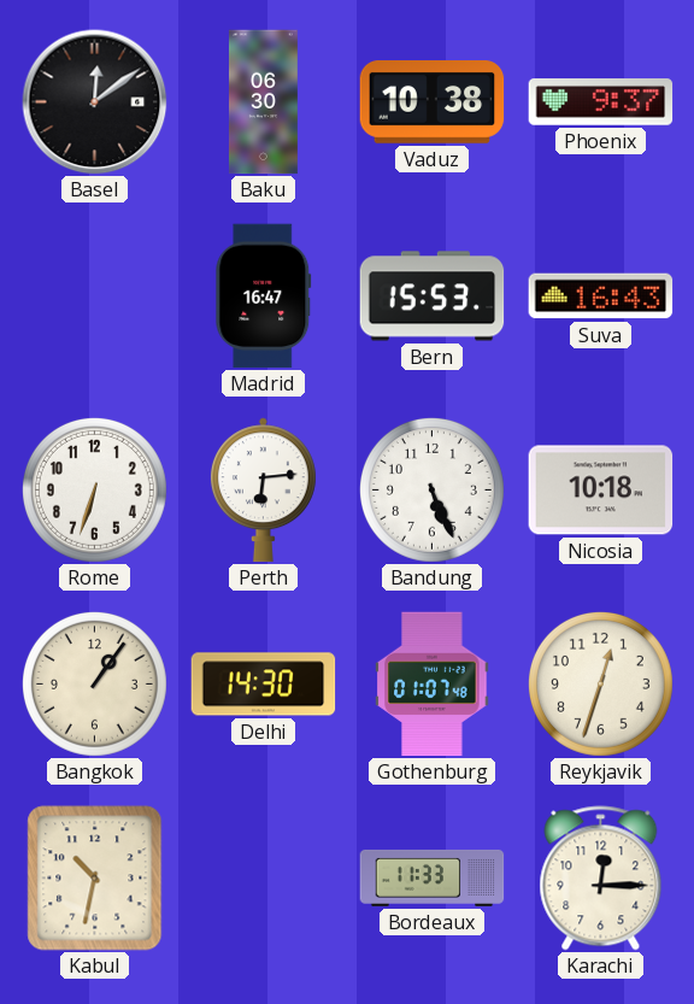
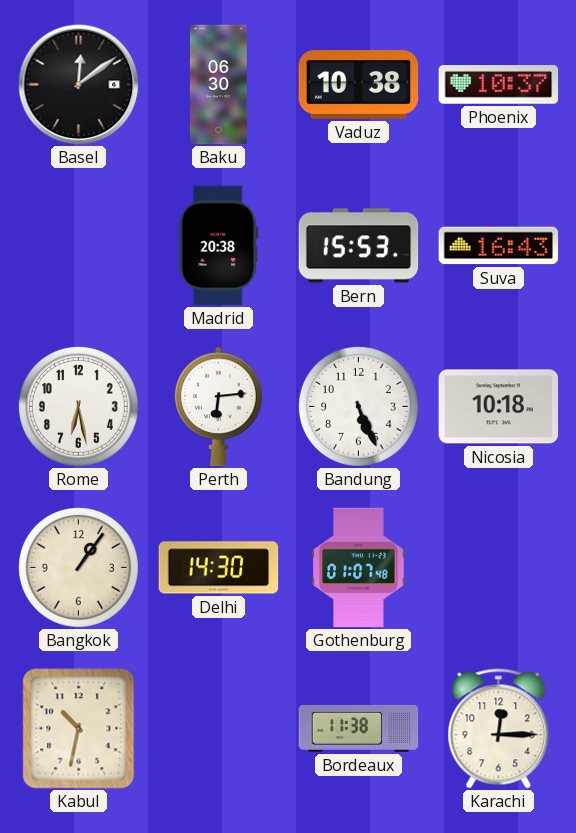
Phoenix: 9:37 -> 10:37 (499, 85)
Madrid: 16:47 -> 20:38 (219, 246)
Rome: 6:33 -> 6:28 (78, 406)
Reykjavik: 12:33 -> none (600, 683)
Bordeaux: 11:33 -> 11:38 (359, 728)
